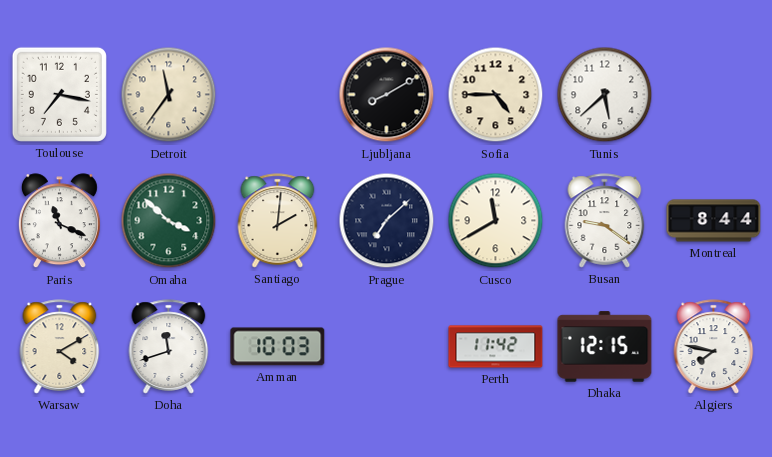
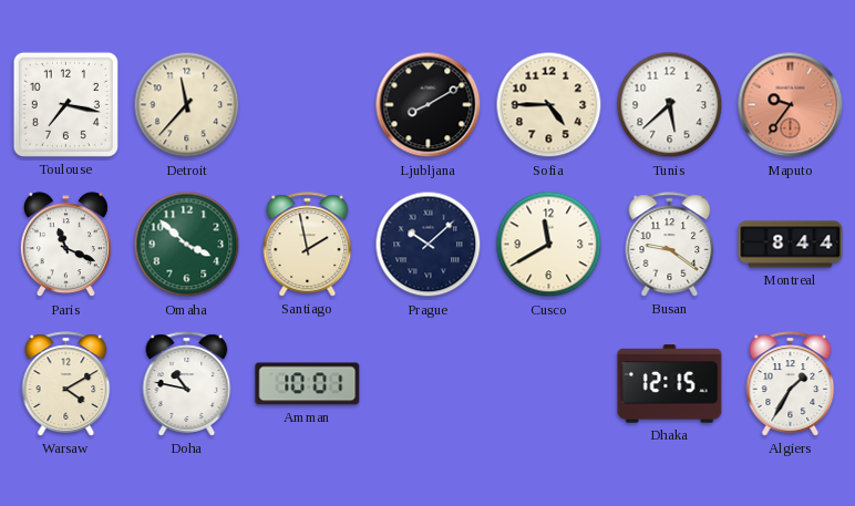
Detroit: 11:36 -> 11:37 (187, 105)
Maputo: none -> 9:36 (791, 105)
Santiago: 2:01 -> 1:58 (308, 245)
Prague: 7:08 -> 10:08 (429, 245)
Doha: 11:42 -> 10:47 (187, 384)
Amman: 10:03 -> 10:01 (308, 384)
Perth: 11:42 -> none (496, 347)
Algiers: 7:47 -> 1:35 (791, 384)
